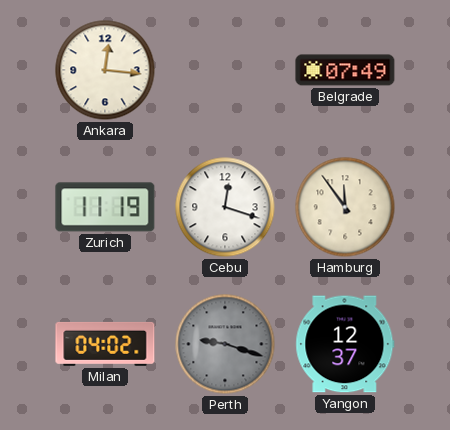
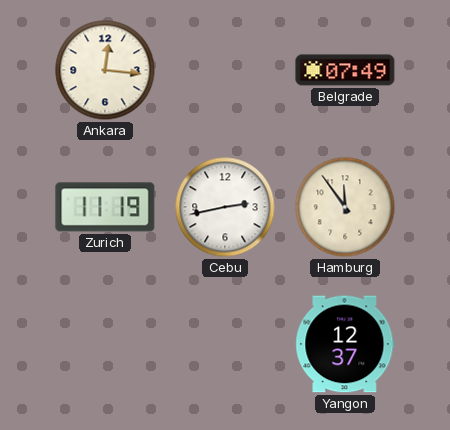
Cebu: 12:18 -> 2:43 (225, 207)
Milan: 04:02 -> none (105, 344)
Perth: 9:18 -> none (225, 344)
